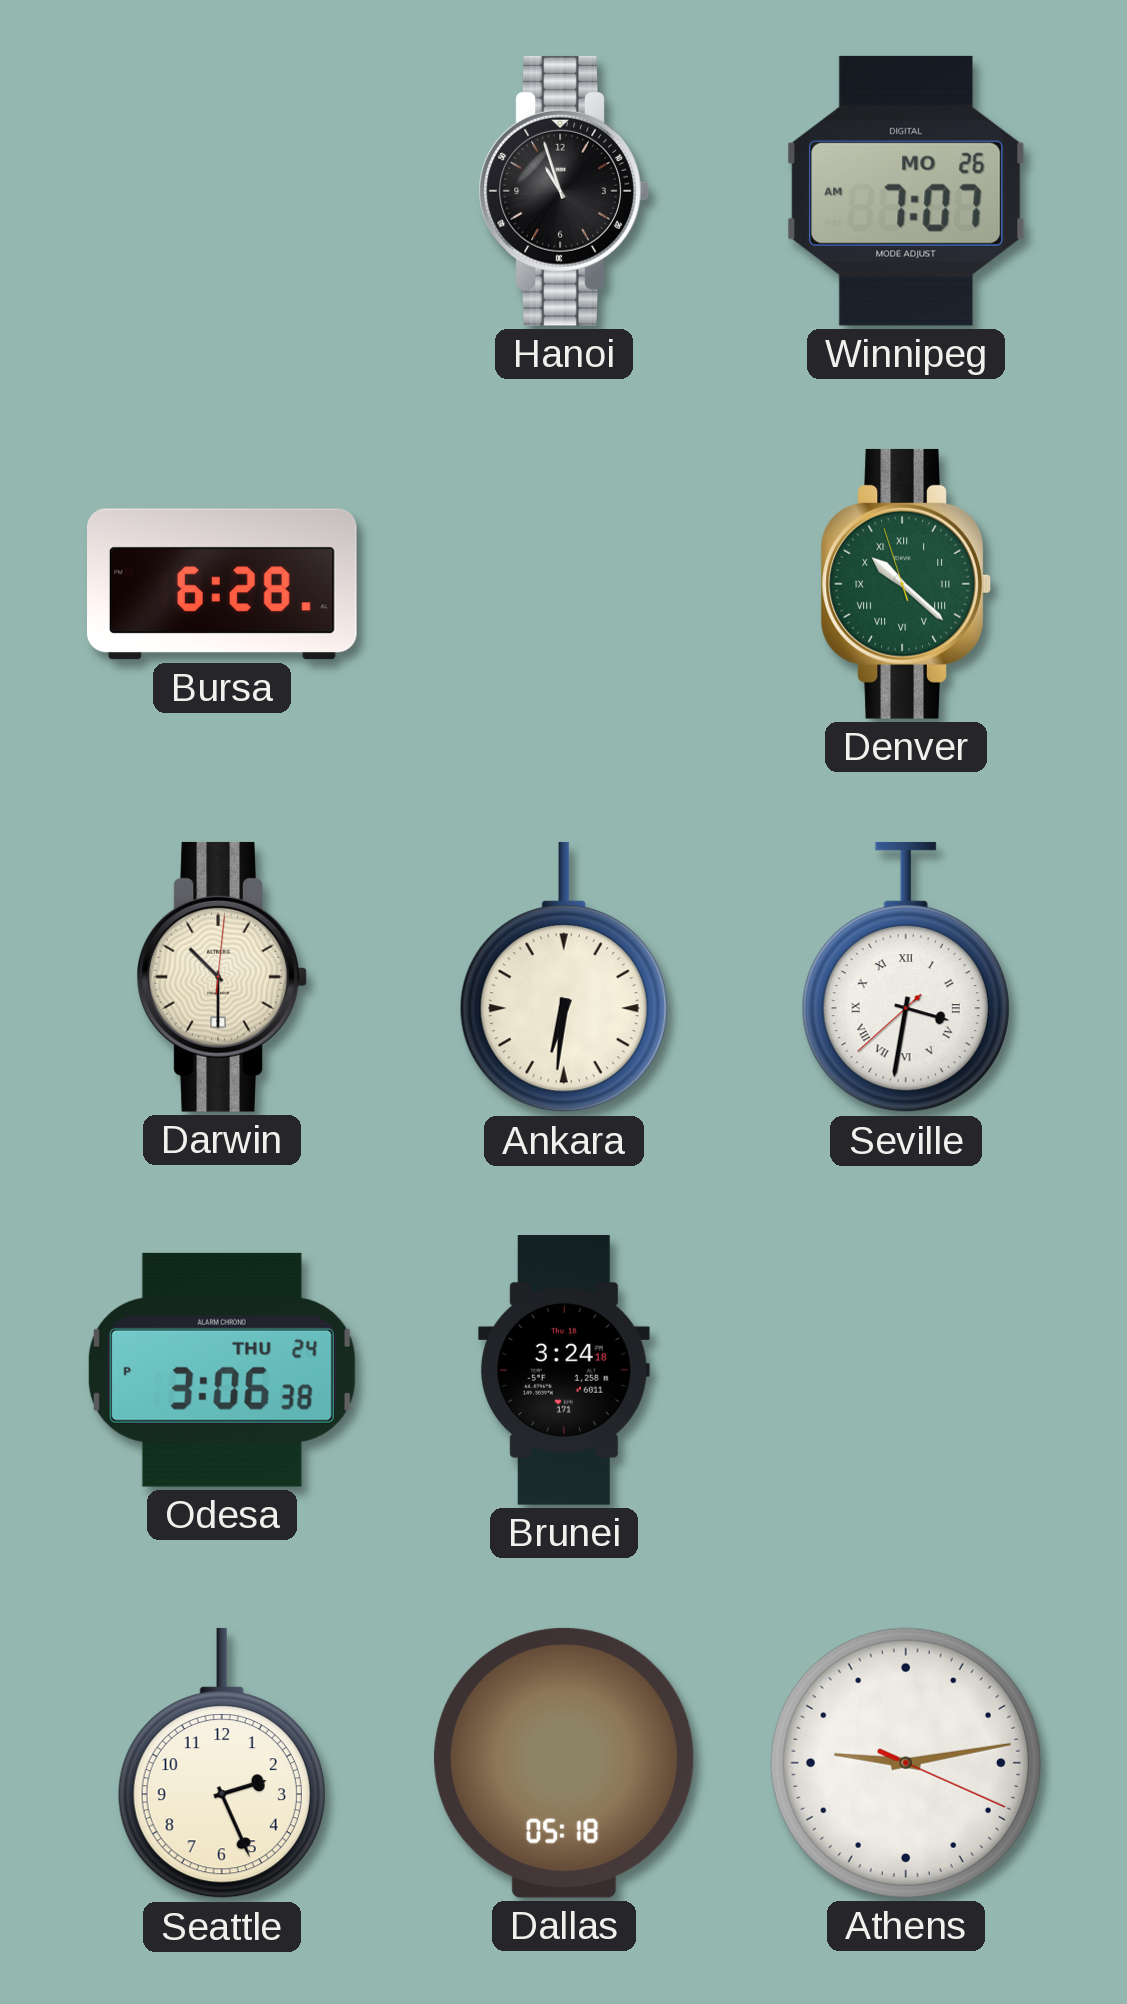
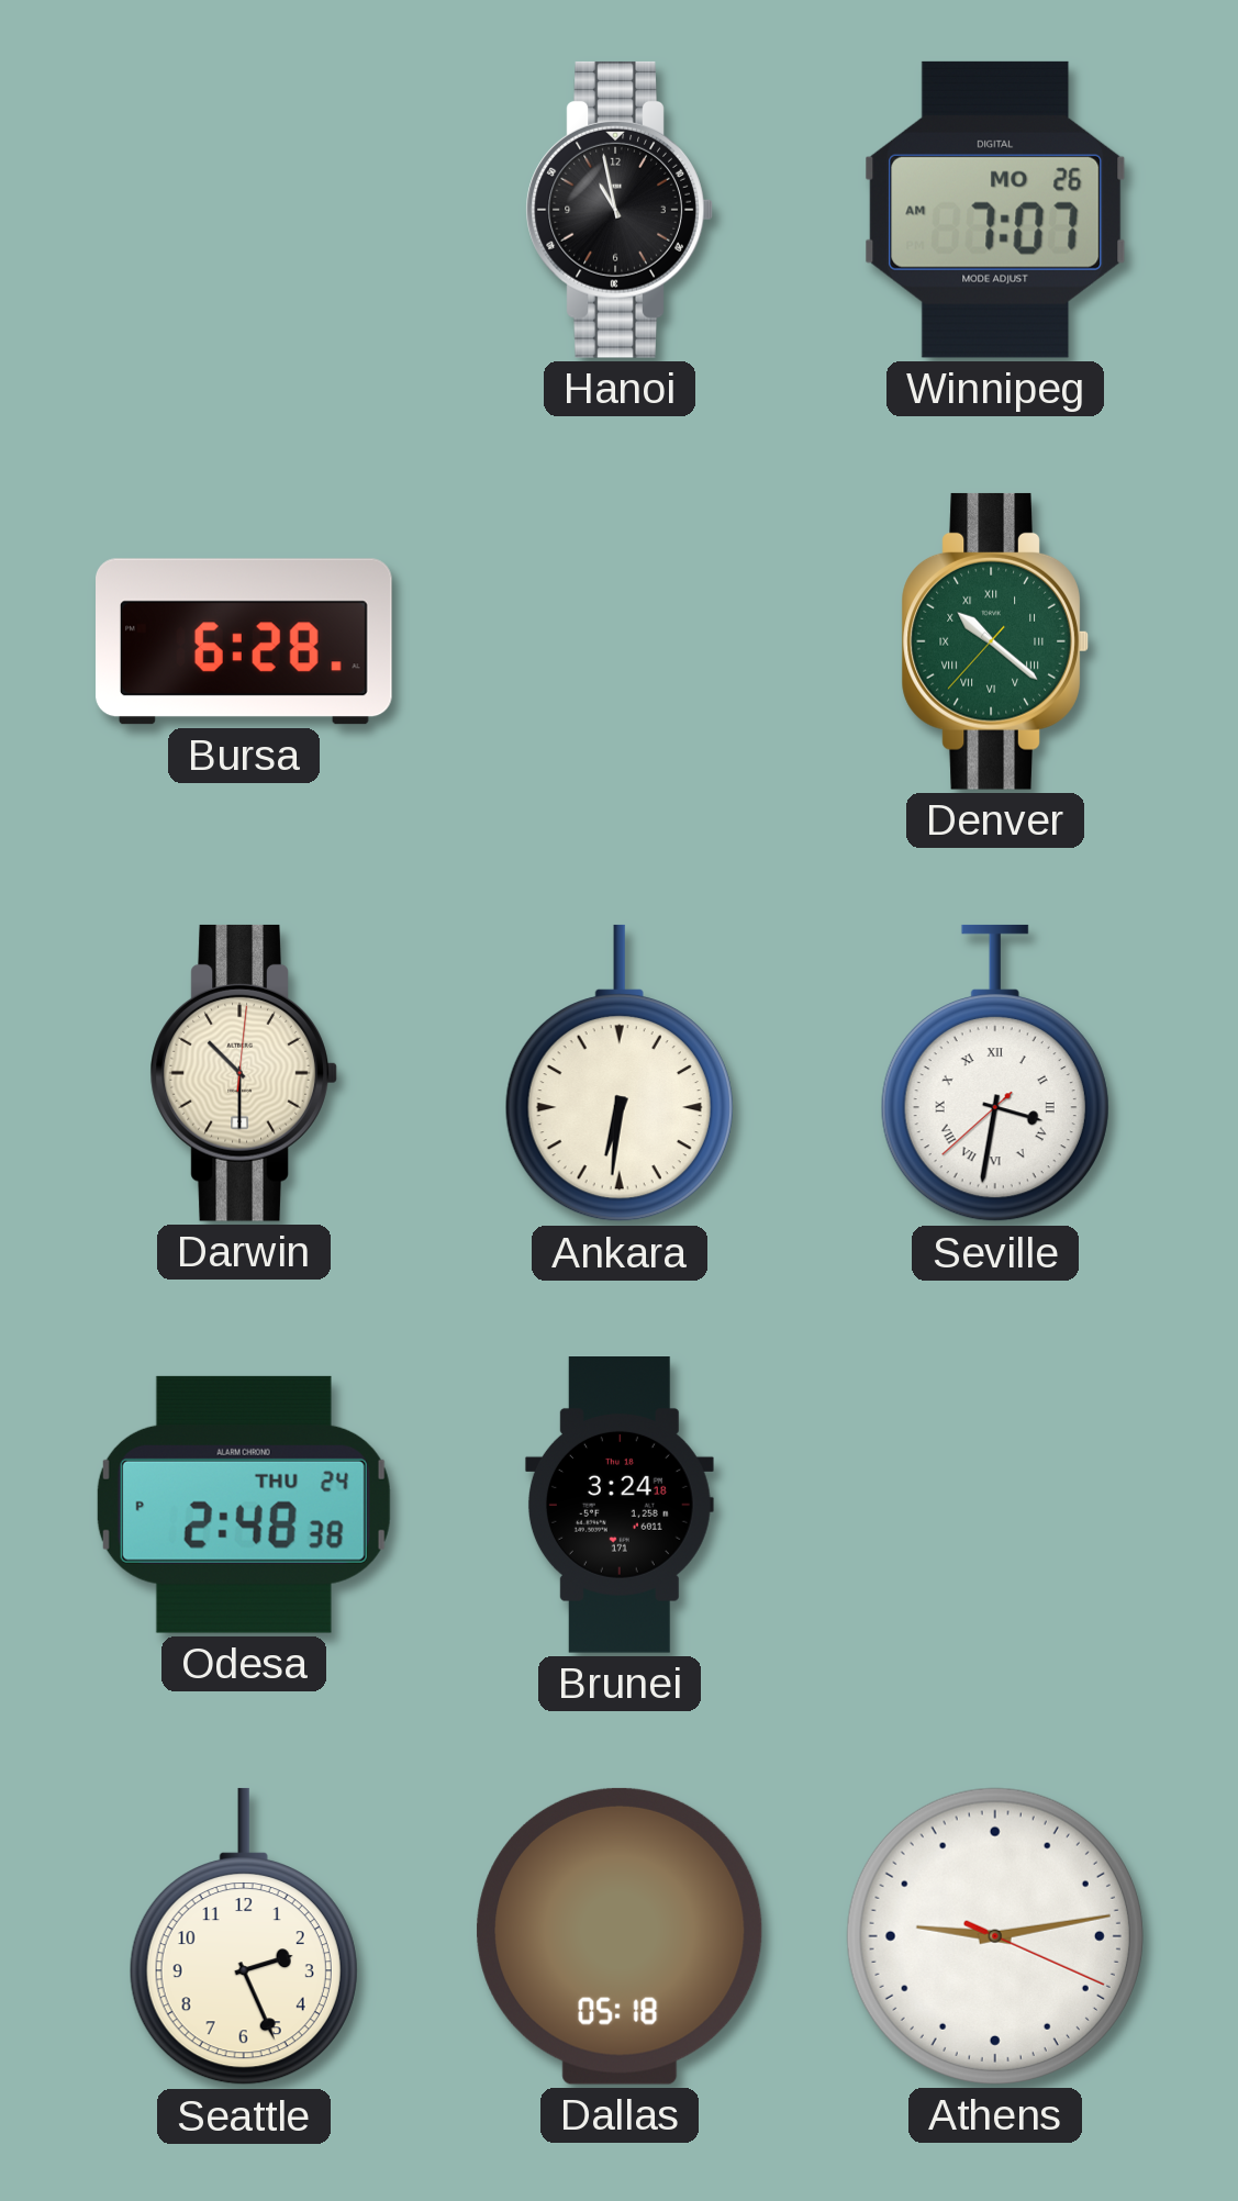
Hanoi: 10:57 -> 10:58 (620, 210)
Denver: 10:21:57 -> 10:21:37 (995, 641)
Odesa: 3:06 -> 2:48 (244, 1505)
